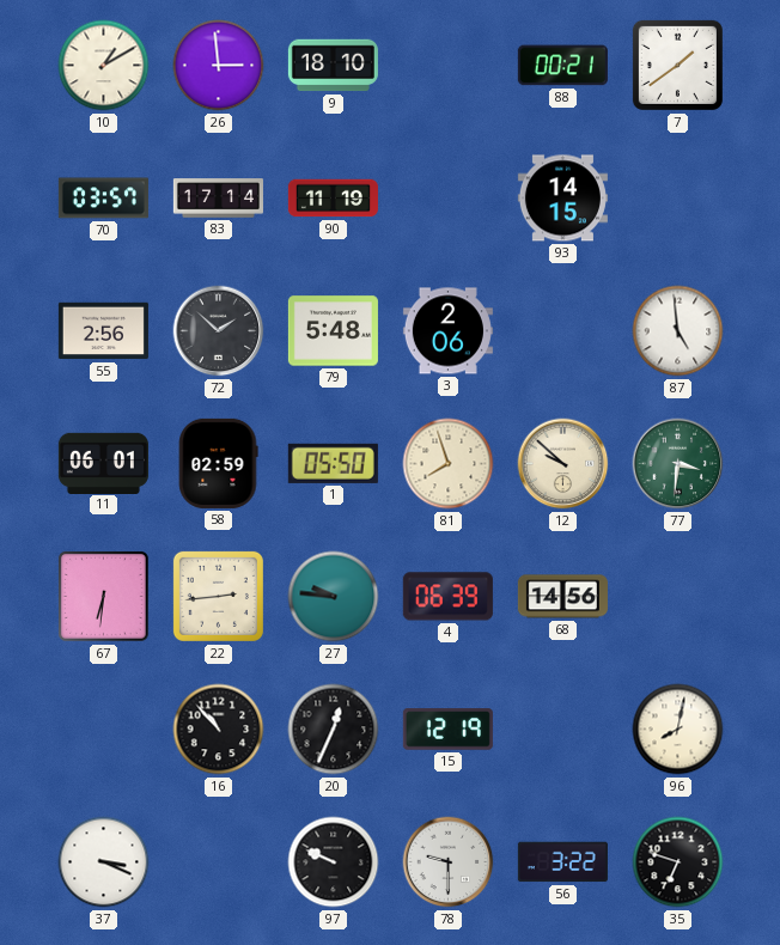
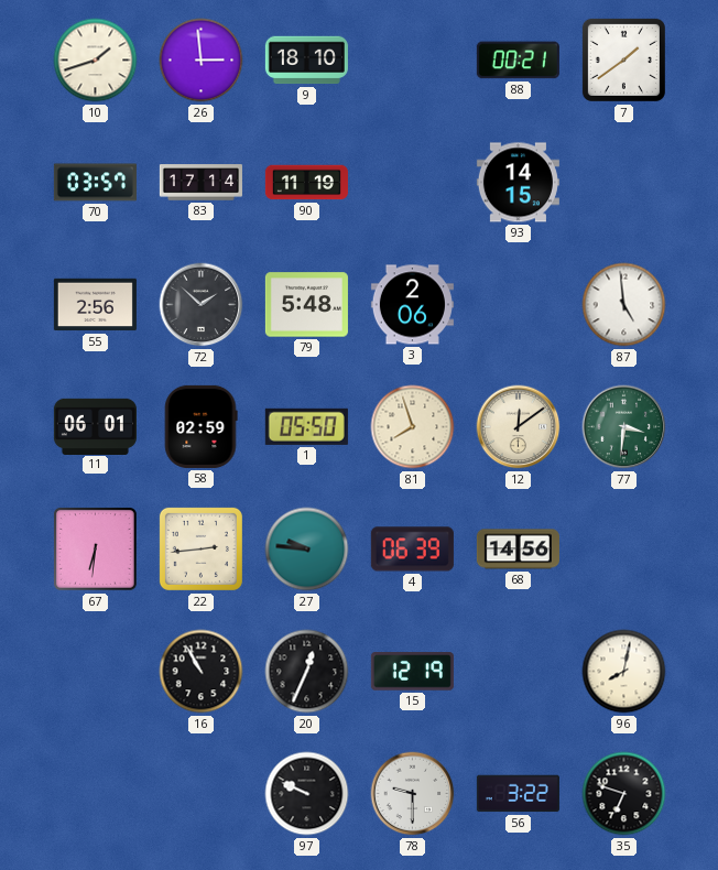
10: 1:10 -> 1:42 (96, 61)
12: 9:52 -> 12:09 (519, 427)
16: 10:53 -> 10:55 (202, 672)
37: 3:19 -> none (104, 862)
